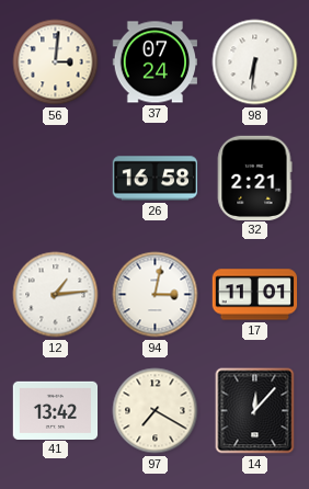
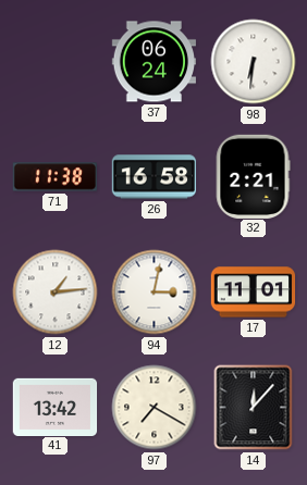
56: 3:01 -> none (56, 62)
37: 07:24 -> 06:24 (153, 62)
71: none -> 11:38 (54, 177)
